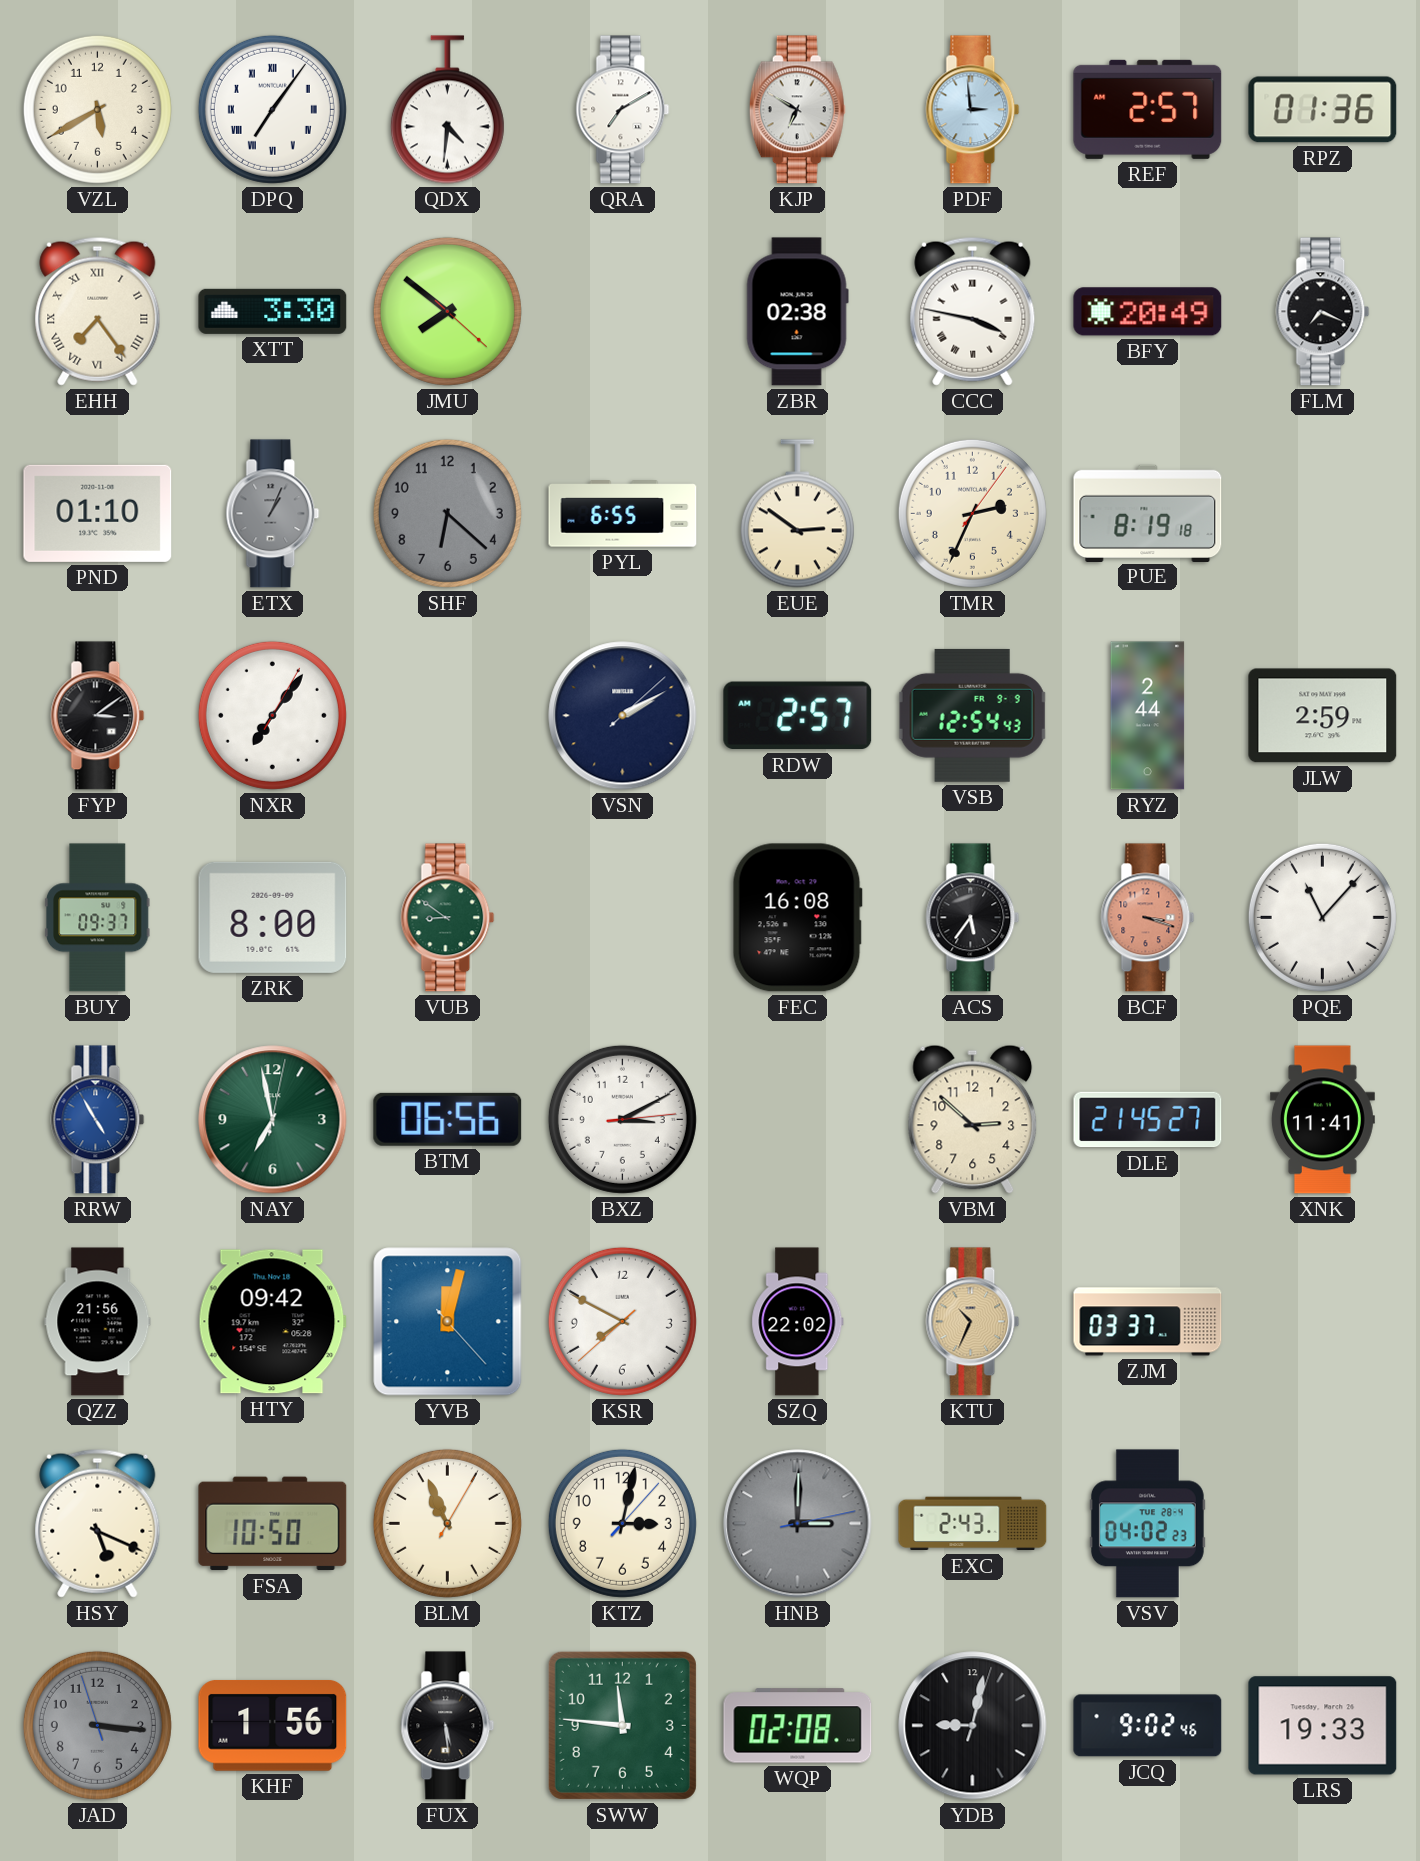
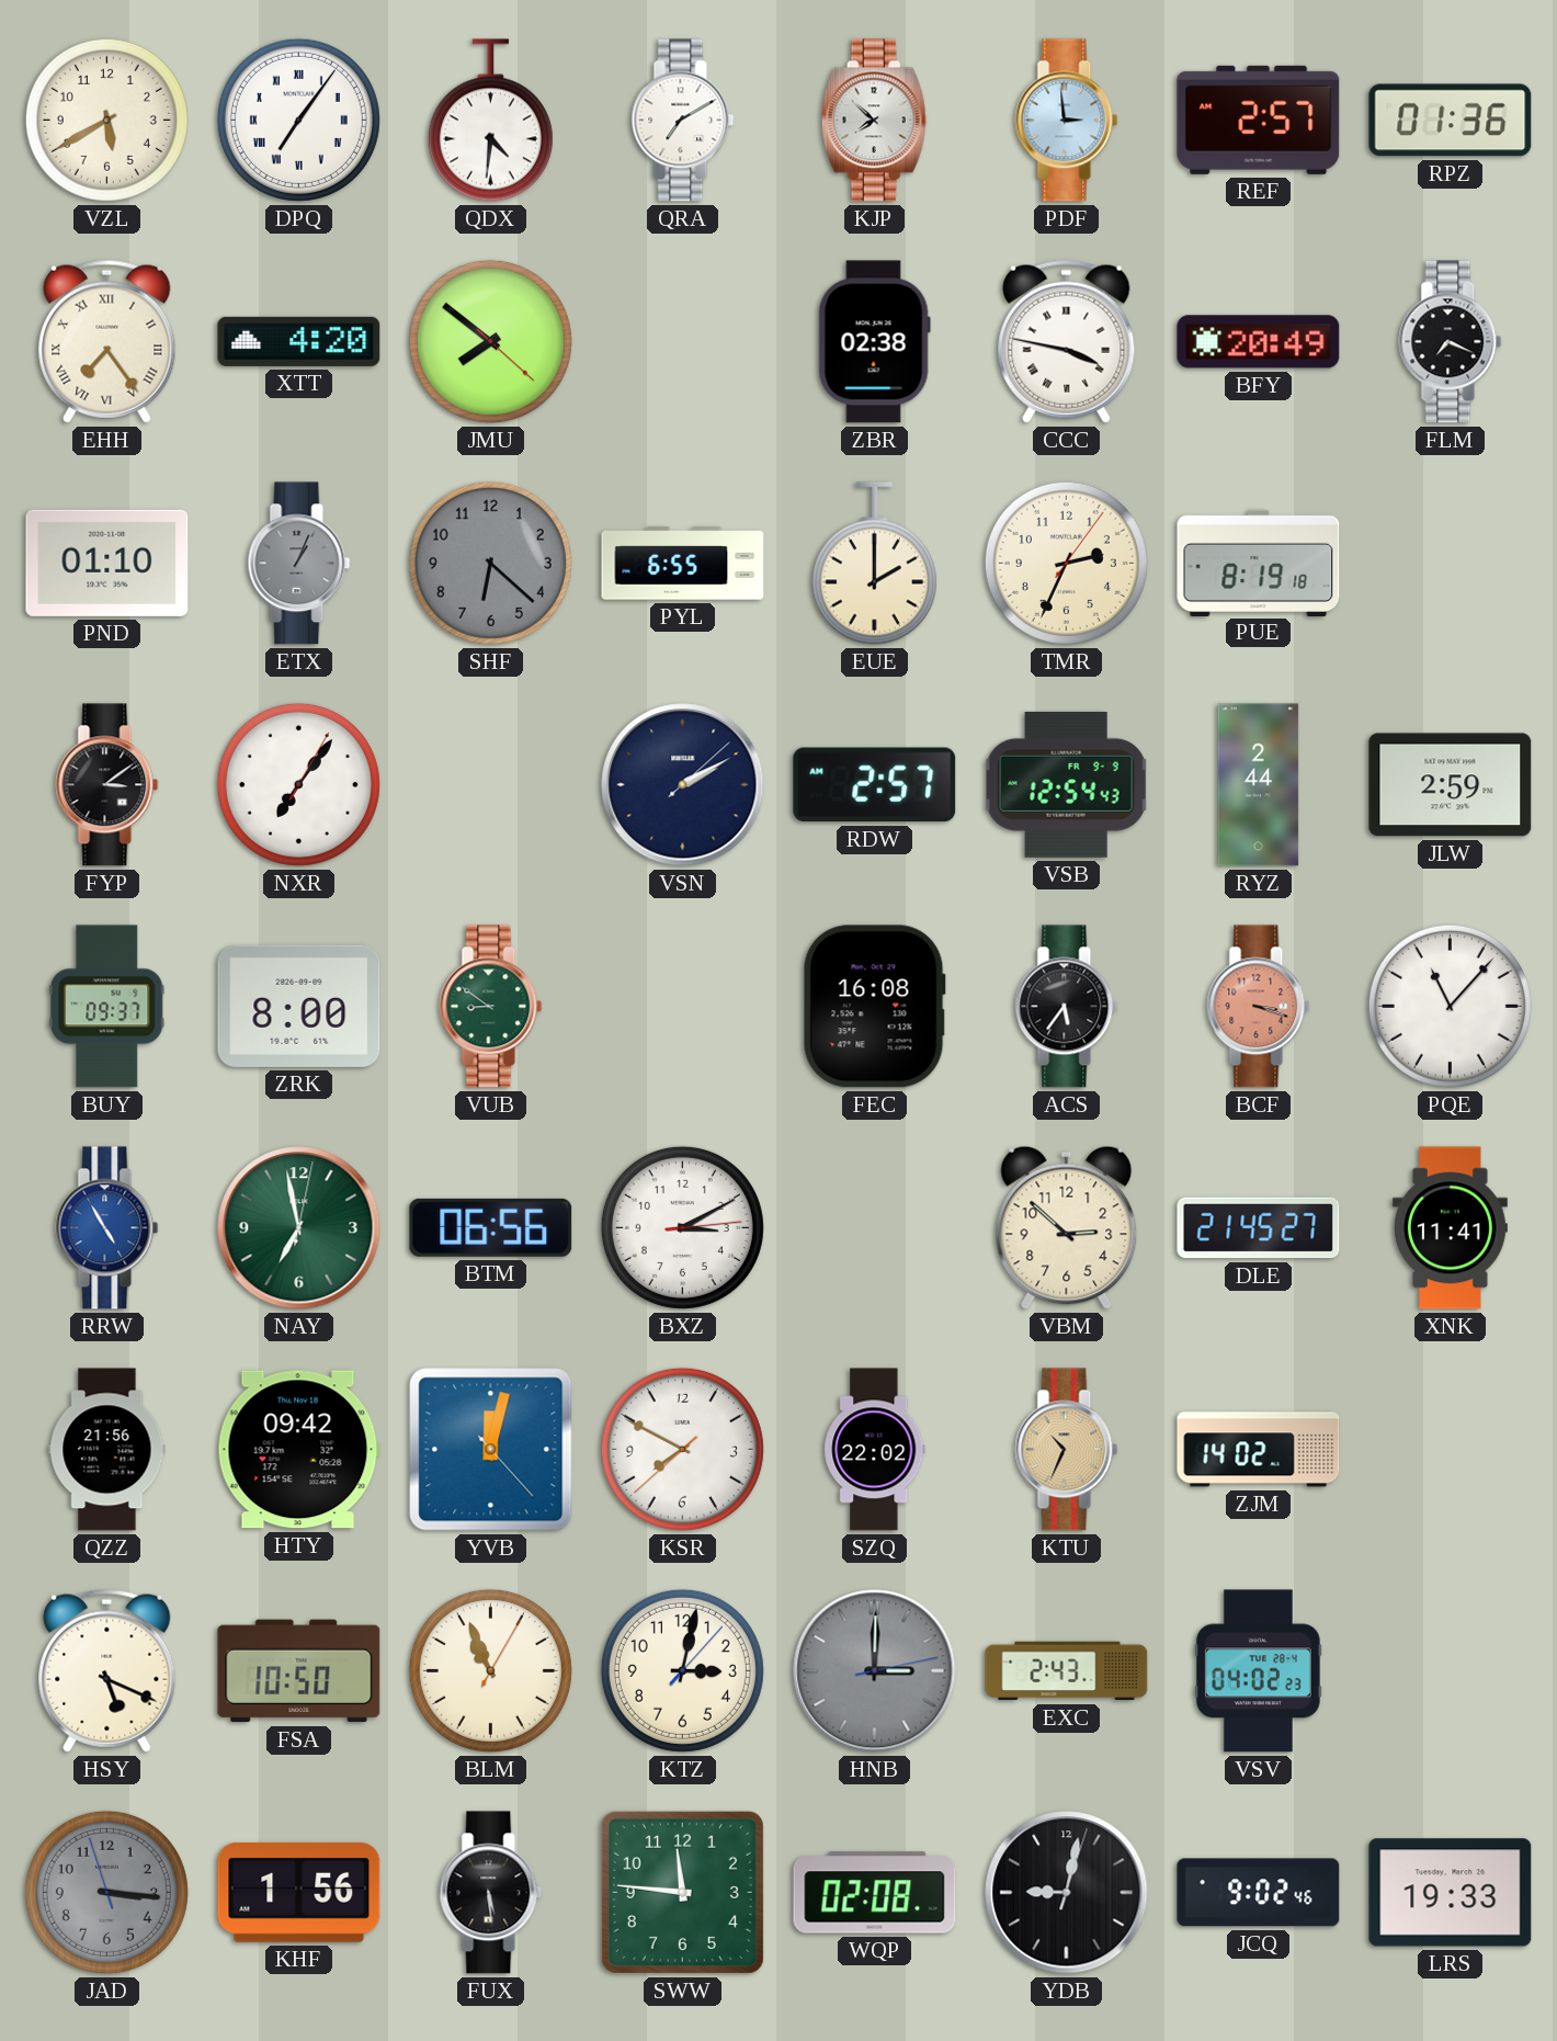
KJP: 6:50 -> 7:52 (874, 121)
XTT: 3:30 -> 4:20 (299, 341)
EUE: 2:51 -> 2:00 (874, 564)
ZJM: 03:37 -> 14:02 (1259, 1450)
